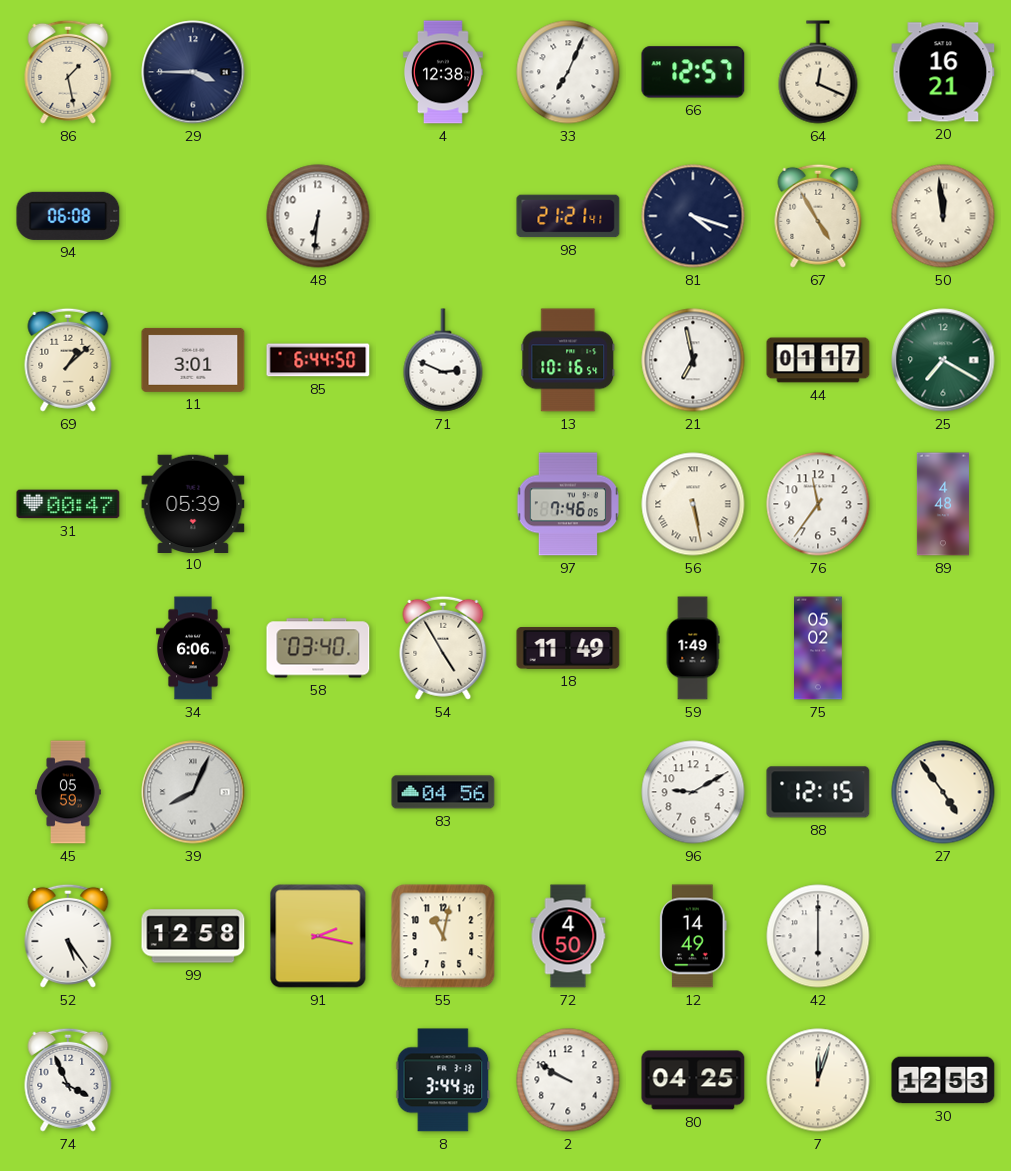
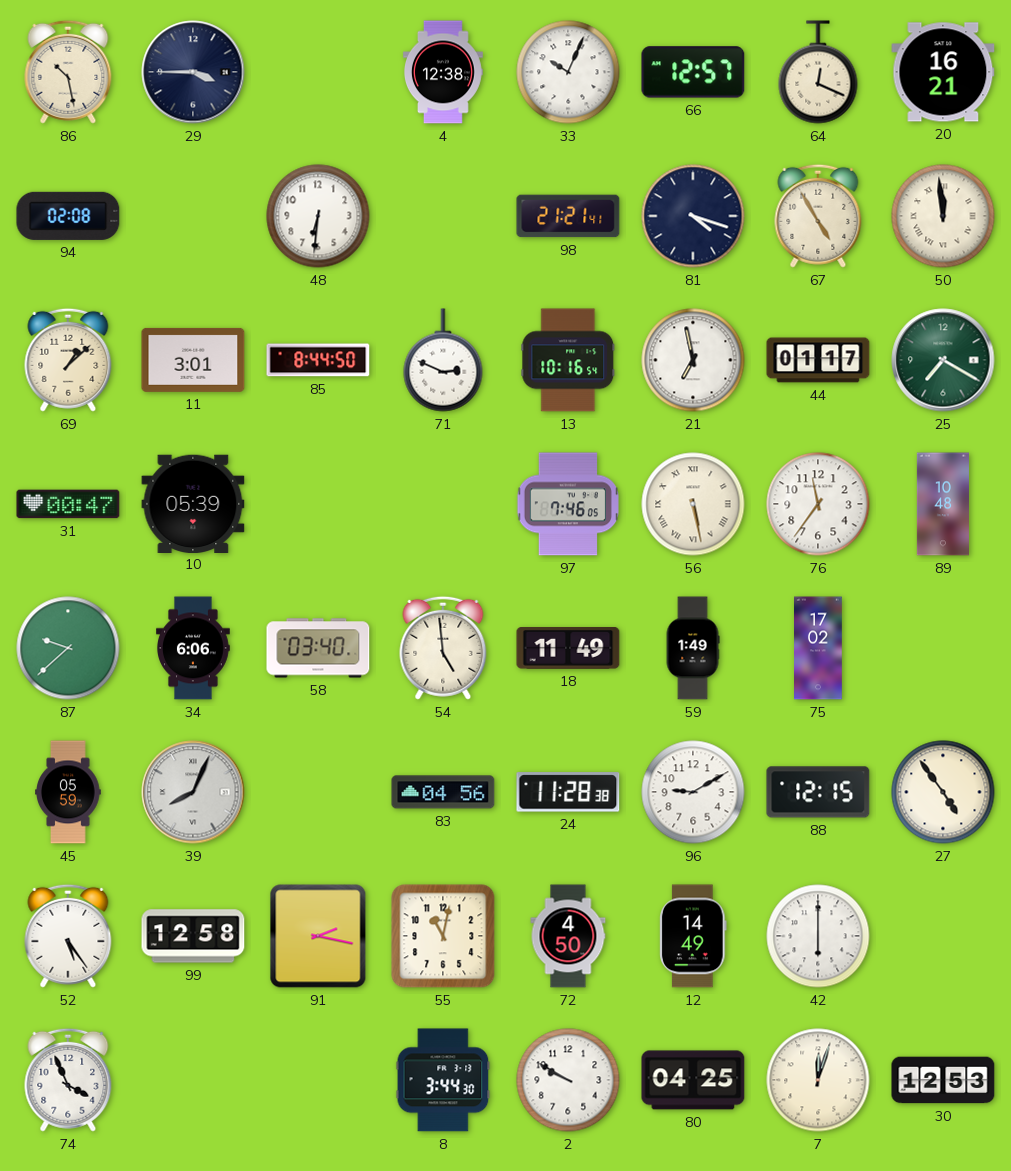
86: 1:28 -> 10:28 (68, 72)
33: 7:04 -> 10:04 (568, 72)
94: 06:08 -> 02:08 (68, 216)
85: 6:44 -> 8:44 (318, 360)
89: 4:48 -> 10:48 (943, 504)
87: none -> 9:38 (68, 648)
54: 4:55 -> 4:59 (443, 648)
75: 05:02 -> 17:02 (818, 648)
24: none -> 11:28 (568, 792)
